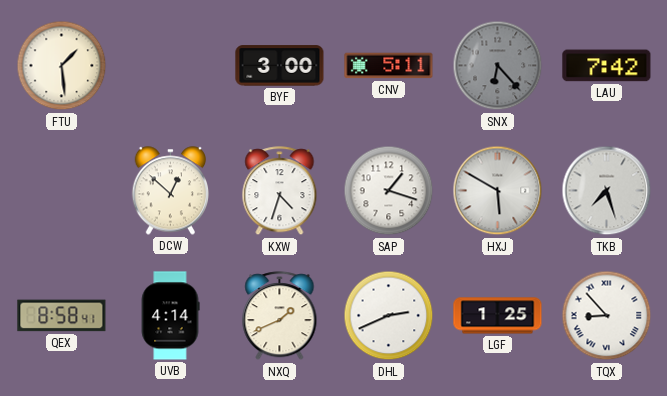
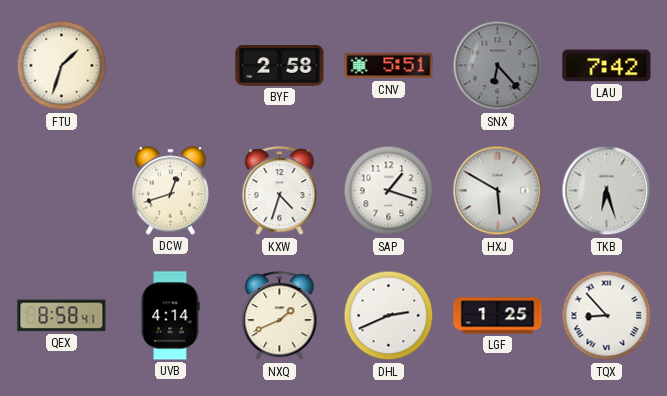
FTU: 1:29 -> 1:33 (62, 66)
BYF: 3:00 -> 2:58 (280, 66)
CNV: 5:11 -> 5:51 (389, 66)
DCW: 12:52 -> 12:42 (171, 191)
TKB: 7:27 -> 6:27 (607, 191)
